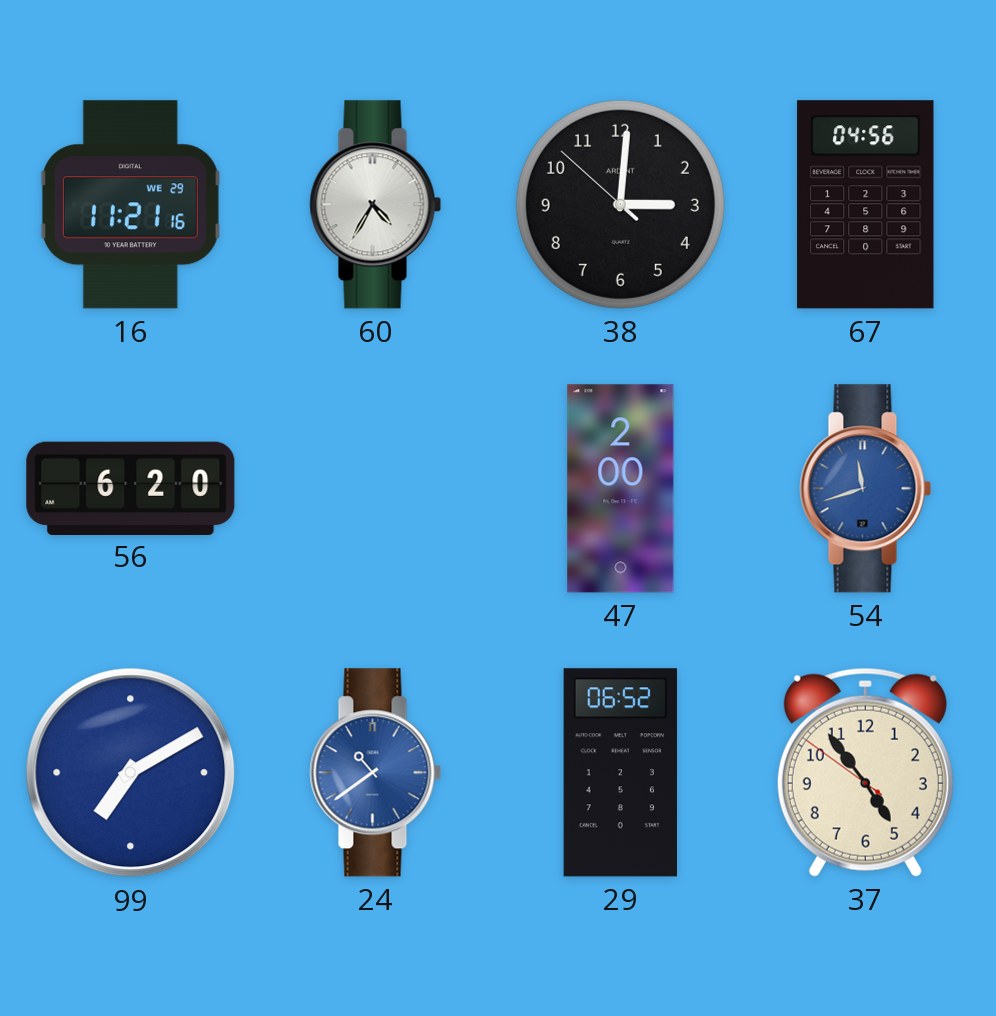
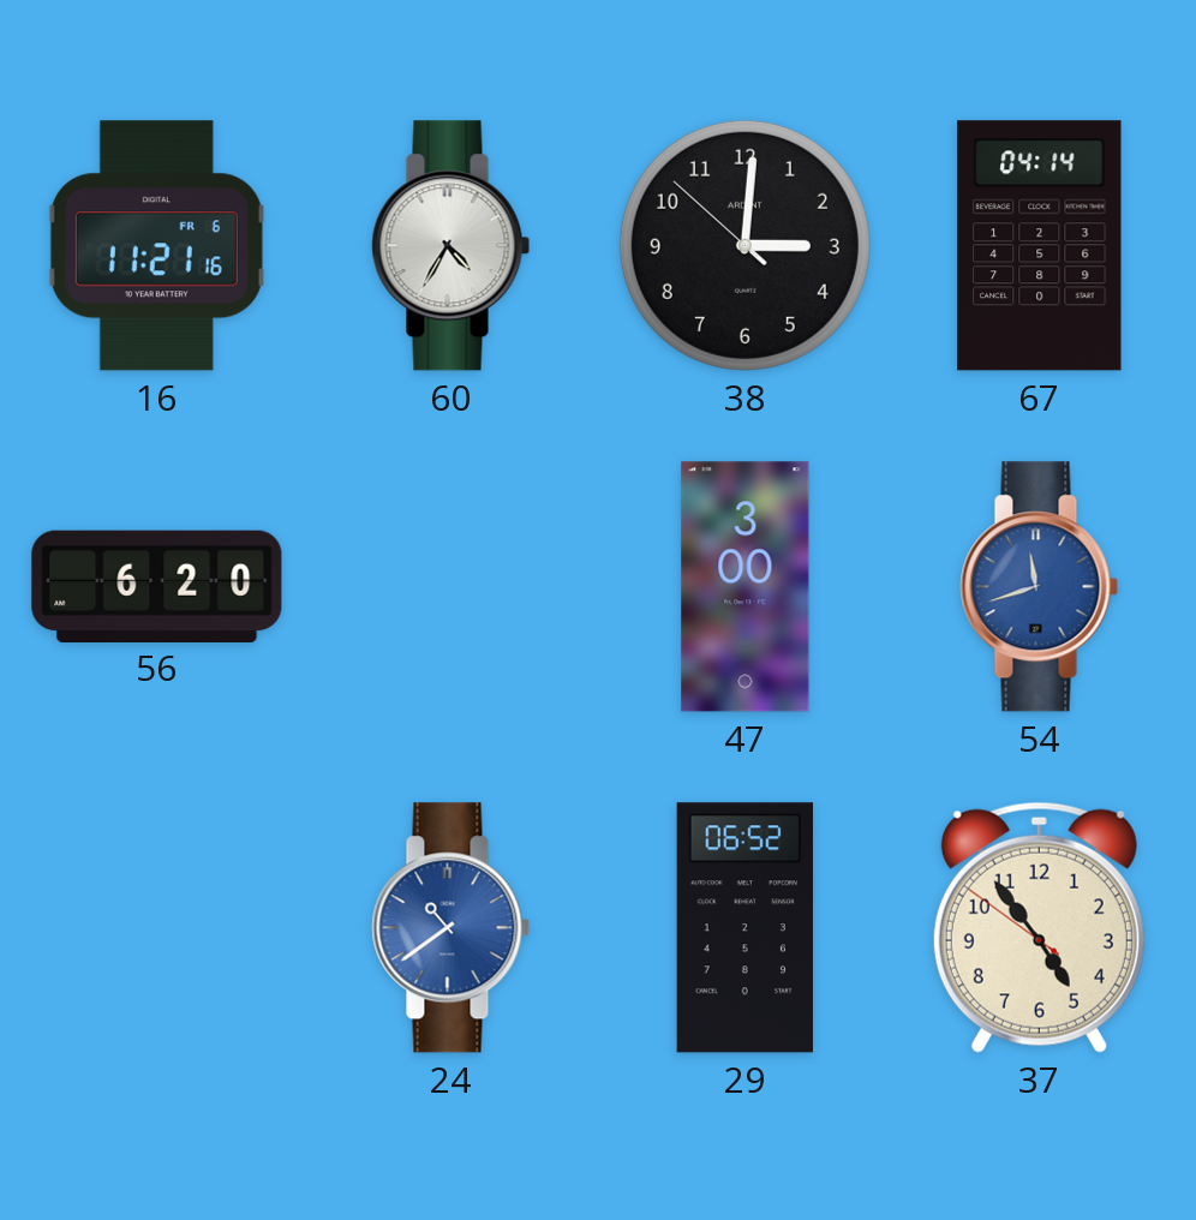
16 date: WE 29 -> FR 6 (156, 246)
67: 04:56 -> 04:14 (1040, 246)
47: 2:00 -> 3:00 (746, 587)
99: 7:10 -> none (131, 773)
